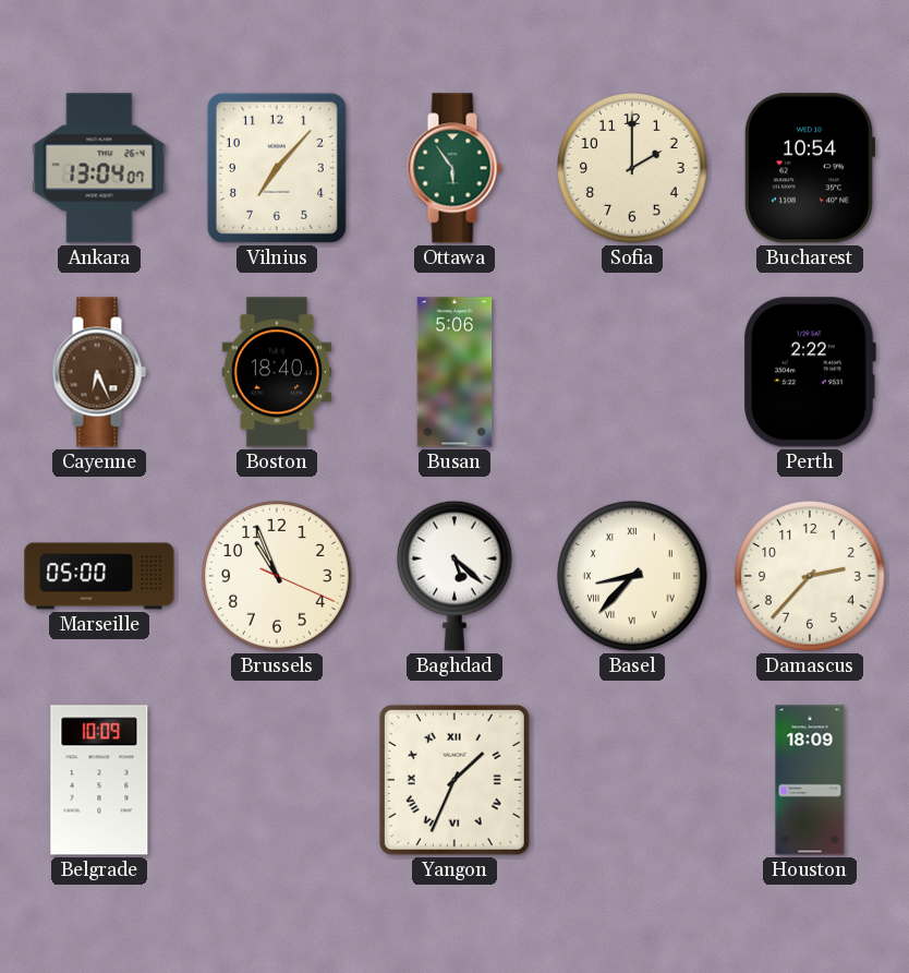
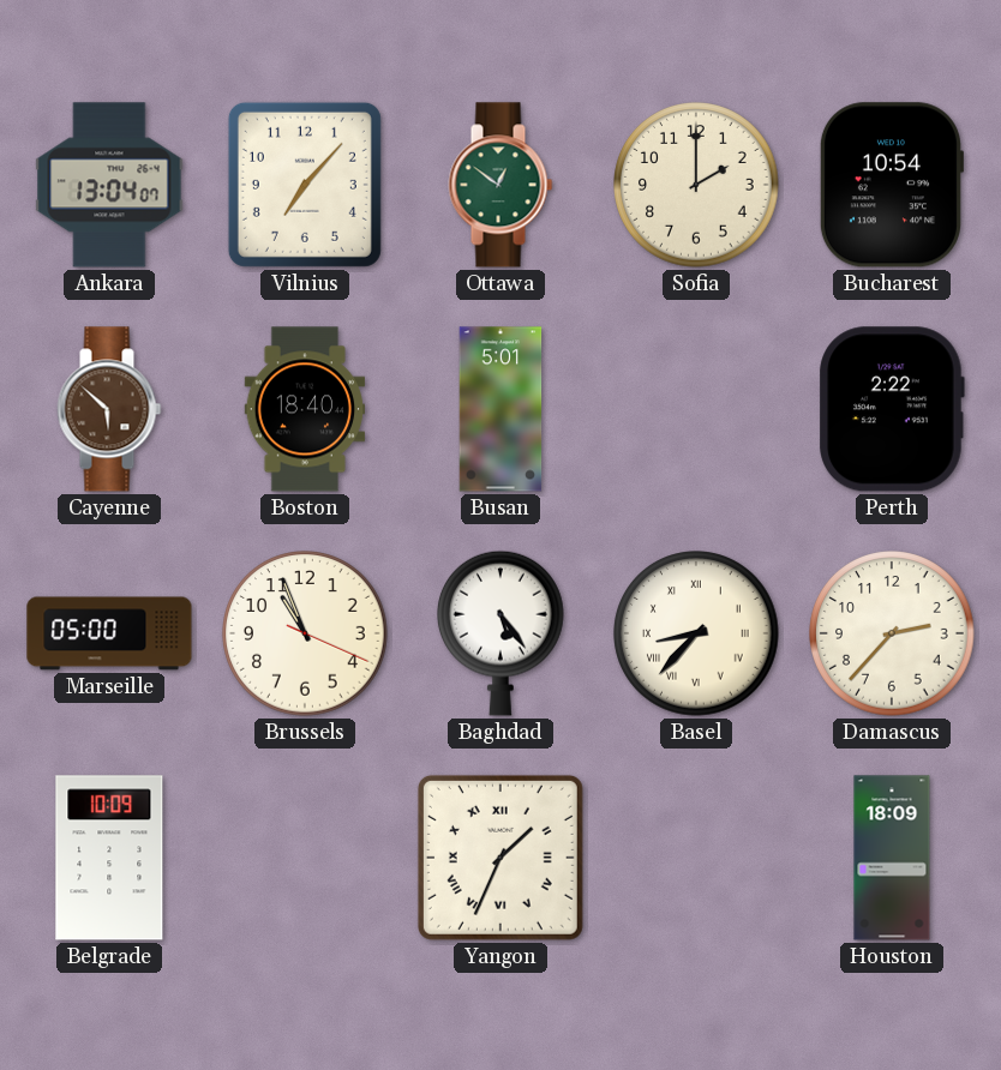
Ottawa: 5:54 -> 12:51 (501, 185)
Cayenne: 6:26 -> 5:52 (109, 409)
Busan: 5:06 -> 5:01 (501, 409)
Baghdad: 5:22 -> 5:24 (502, 633)
